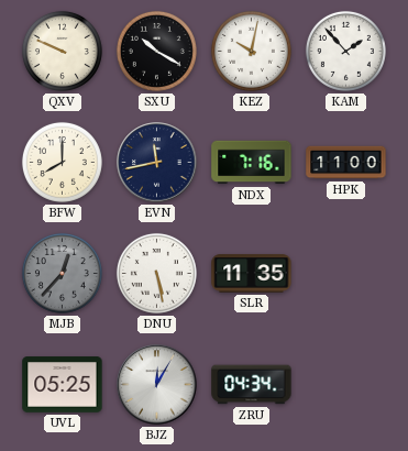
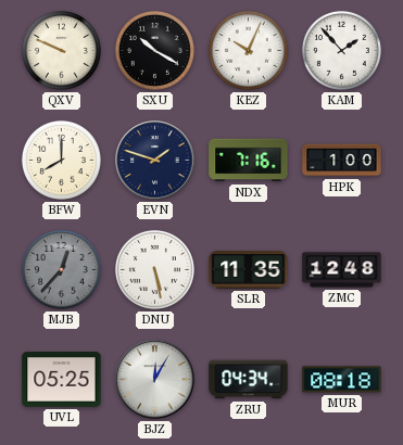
KEZ: 10:02 -> 10:04 (248, 50)
EVN: 11:43 -> 1:48 (155, 161)
HPK: 11:00 -> 1:00 (342, 161)
ZMC: none -> 12:48 (342, 270)
MUR: none -> 08:18 (342, 380)
